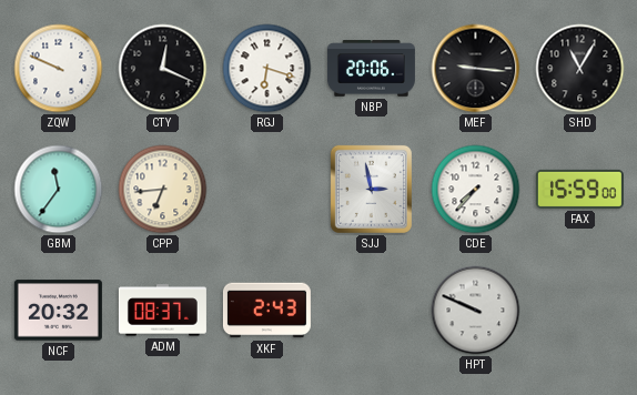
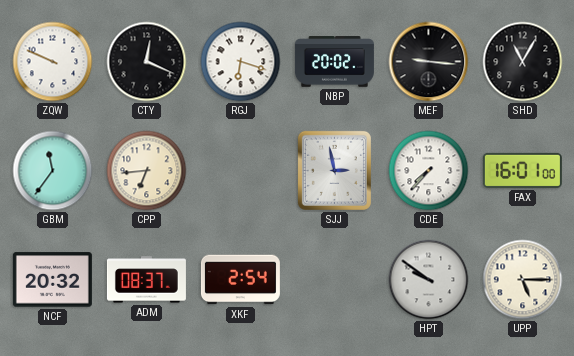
NBP: 20:06 -> 20:02 (334, 62)
FAX: 15:59 -> 16:01 (522, 170)
XKF: 2:43 -> 2:54 (240, 280)
HPT: 9:49 -> 9:51 (429, 280)
UPP: none -> 5:15 (523, 280)
